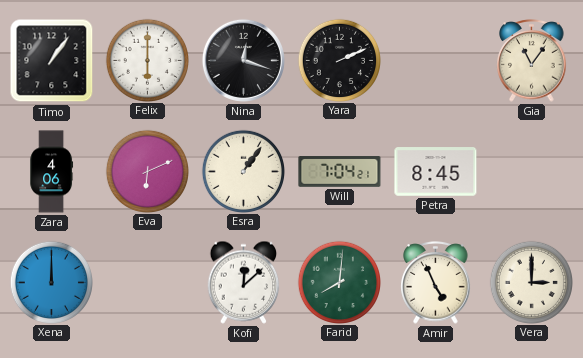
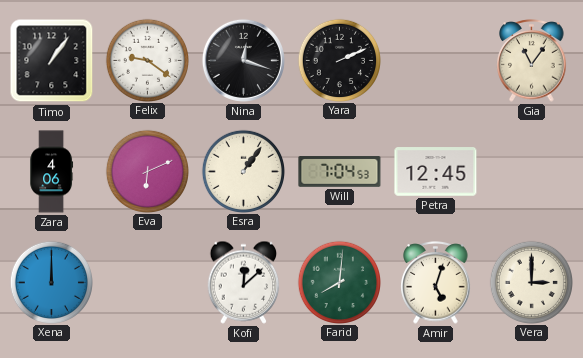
Felix: 6:00 -> 9:21 (147, 60)
Will: 7:04:21 -> 7:04:53 (340, 172)
Petra: 8:45 -> 12:45 (436, 172)
Amir: 4:56 -> 5:03 (436, 283)
